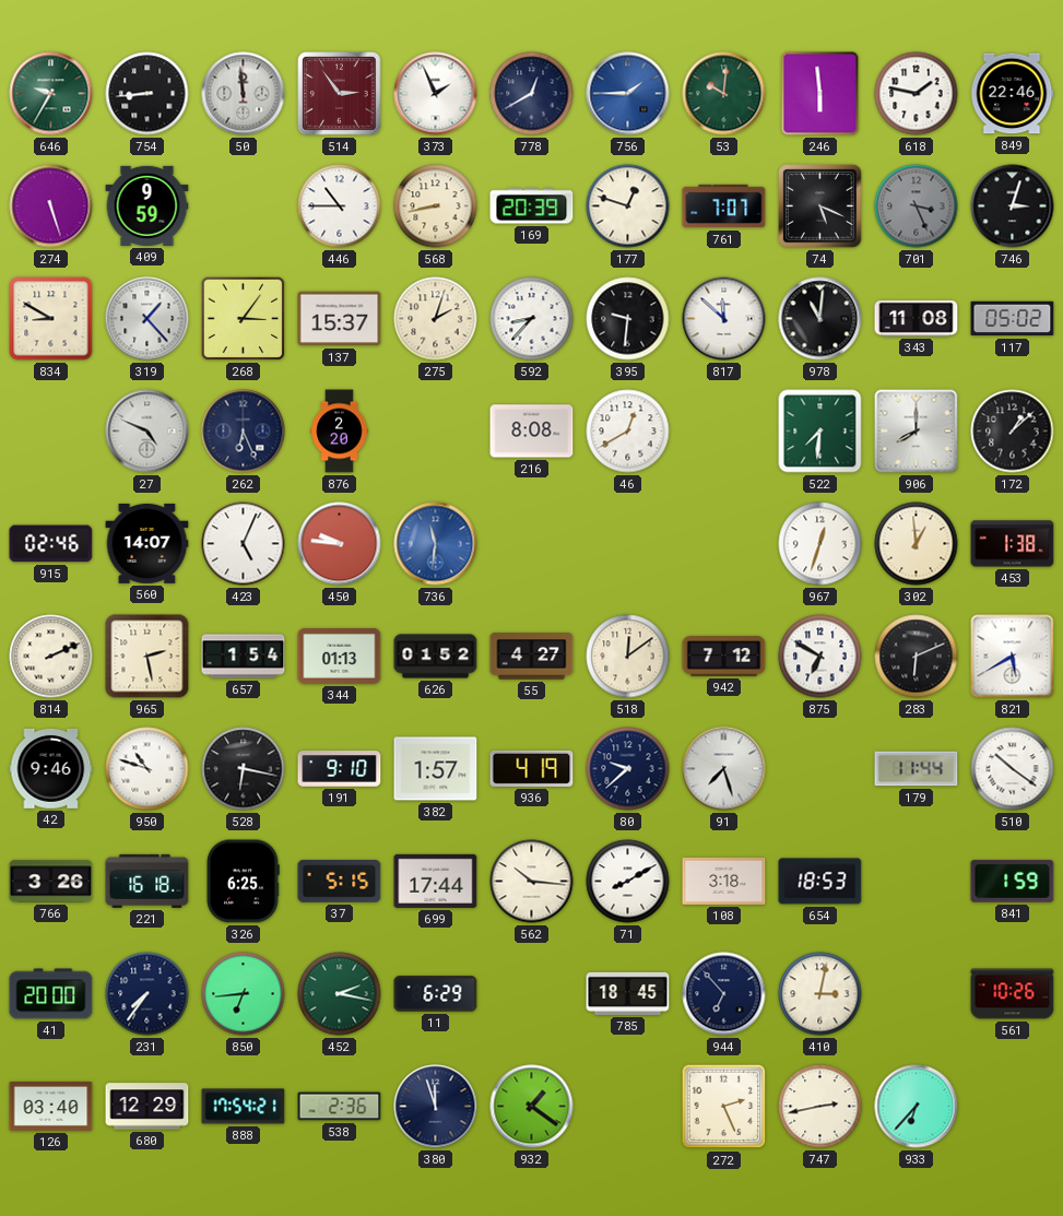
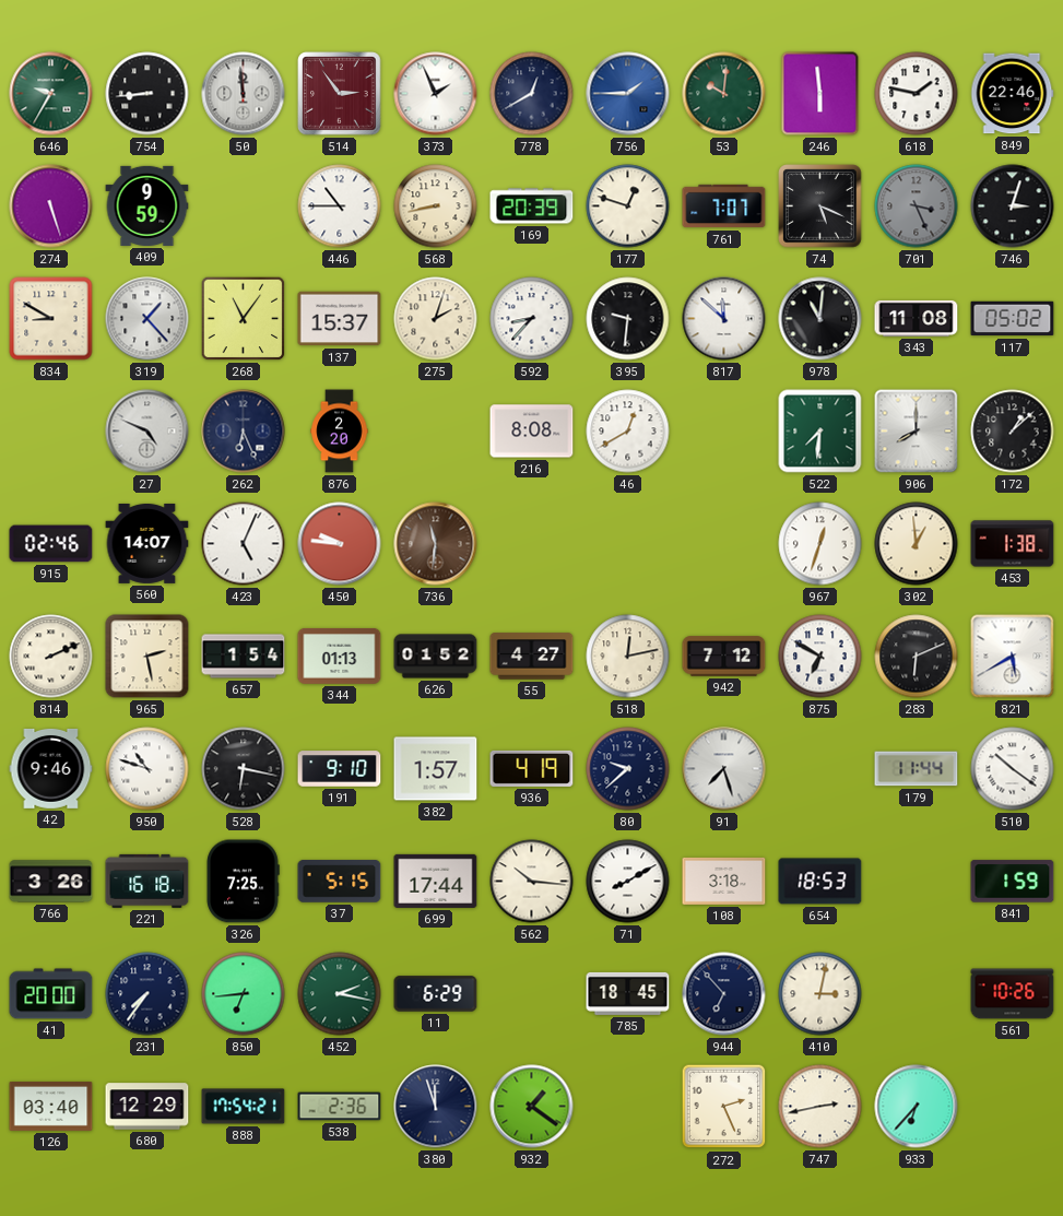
268: 3:06 -> 11:06 (244, 319)
736 dial: blue -> brown (436, 544)
518: 12:09 -> 12:13 (628, 657)
326: 6:25 -> 7:25 (243, 882)
